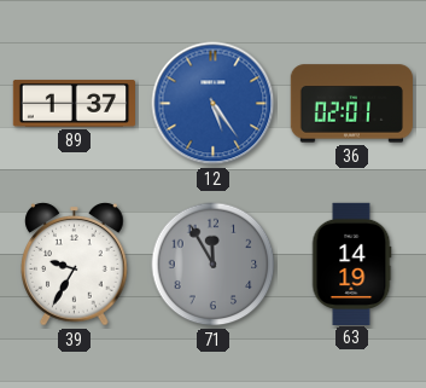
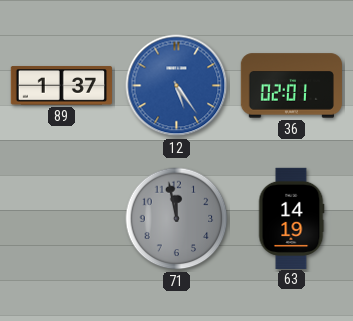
39: 9:35 -> none (75, 265)
71: 11:55 -> 11:58 (177, 219)
